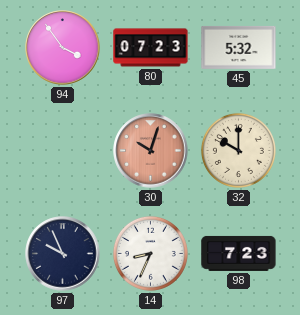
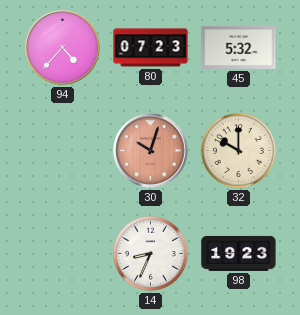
94: 3:54 -> 4:37 (63, 48)
97: 9:56 -> none (63, 254)
98: 7:23 -> 19:23 (239, 253)
